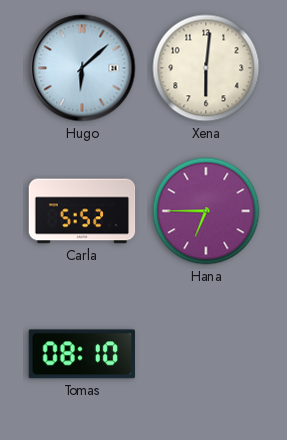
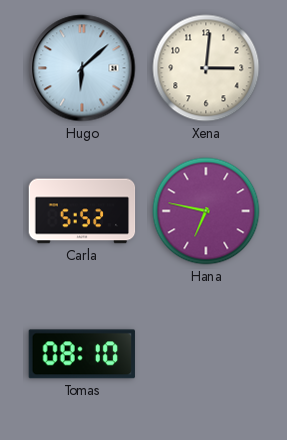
Xena: 6:01 -> 3:01 (206, 68)
Hana: 6:45 -> 6:47 (206, 211)
